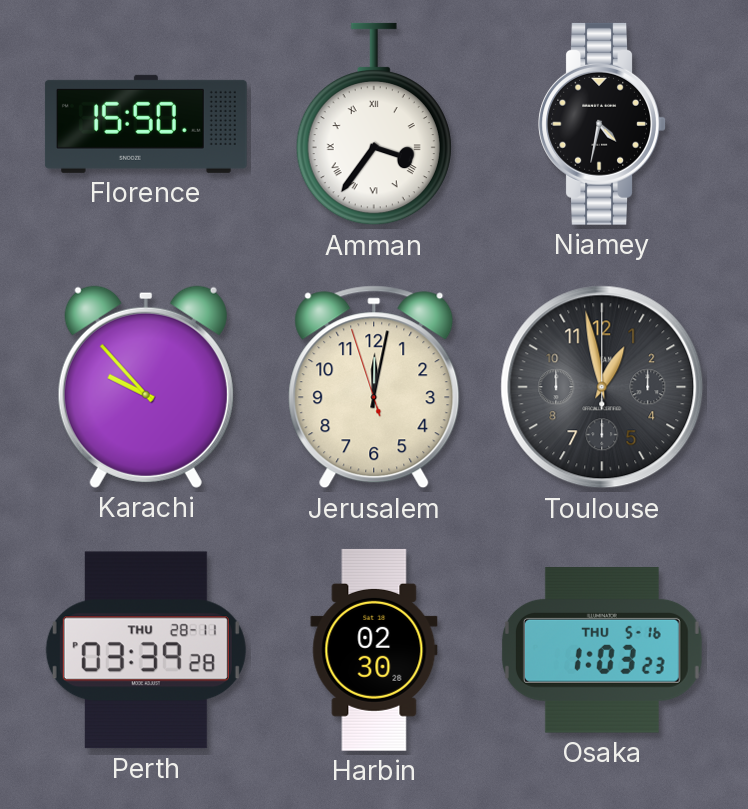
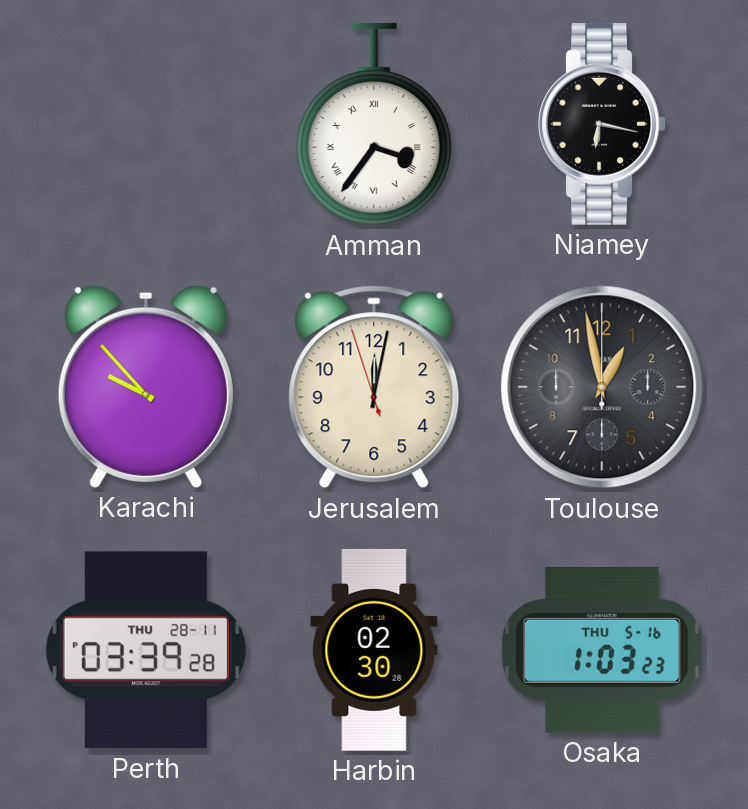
Florence: 15:50 -> none (146, 124)
Niamey: 4:32 -> 6:17 (602, 124)
